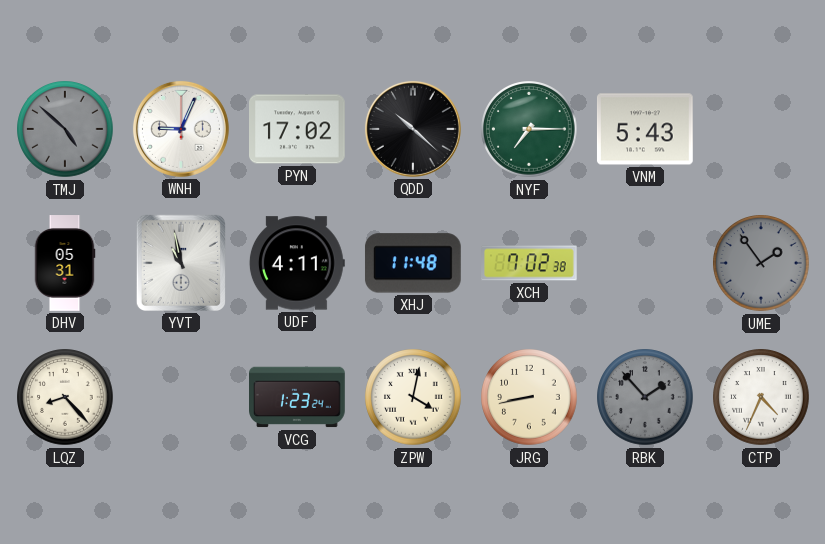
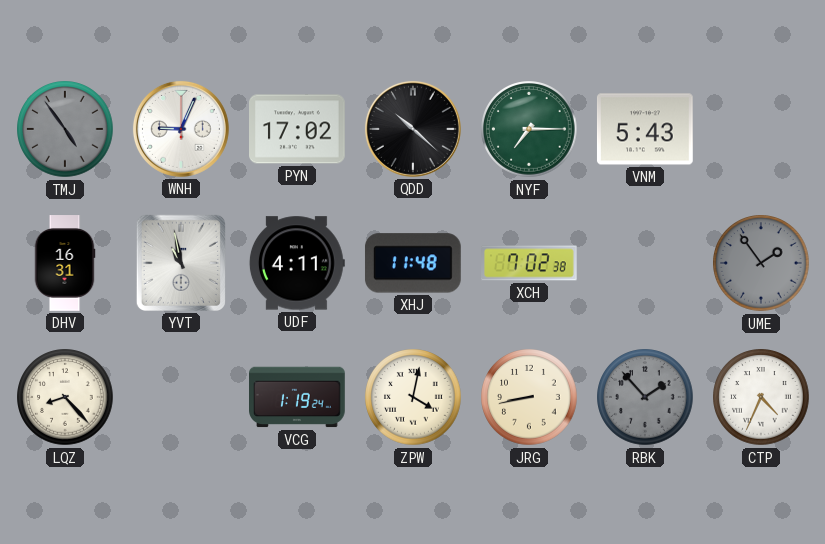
TMJ: 4:52 -> 4:54 (65, 129)
DHV: 05:31 -> 16:31 (65, 263)
VCG: 1:23 -> 1:19 (298, 397)
